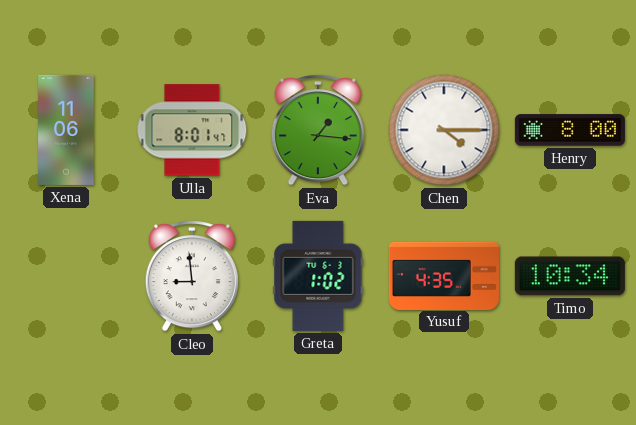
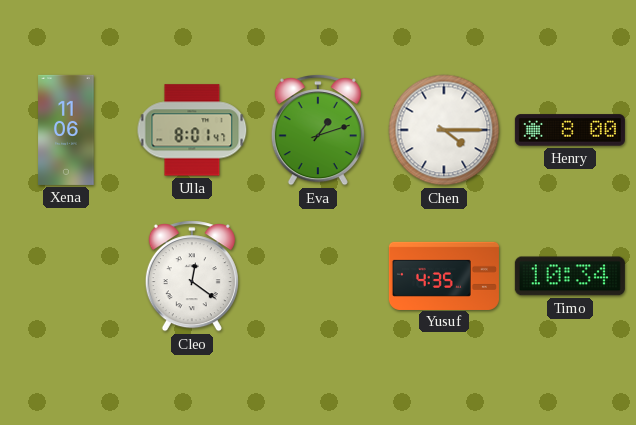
Eva: 1:16 -> 1:12 (318, 130)
Cleo: 8:59 -> 12:21 (192, 276)
Greta: 1:02 -> none (318, 276)
